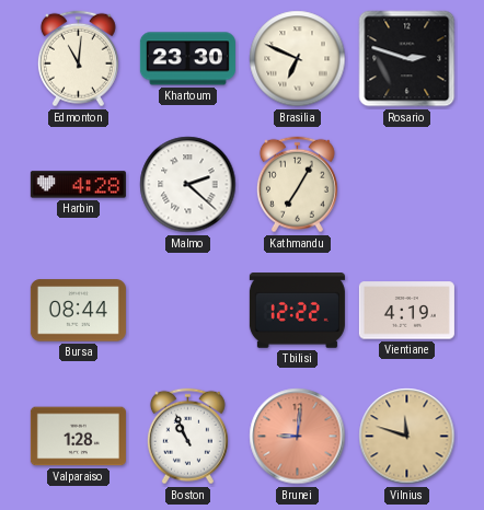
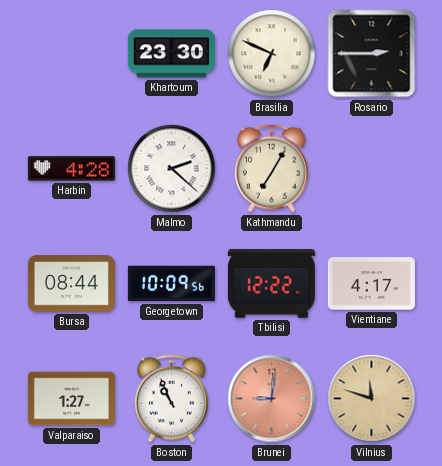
Edmonton: 11:01 -> none (78, 59)
Rosario: 2:48 -> 2:45 (372, 54)
Georgetown: none -> 10:09 (171, 284)
Vientiane: 4:19 -> 4:17 (371, 284)
Valparaiso: 1:28 -> 1:27 (71, 399)
